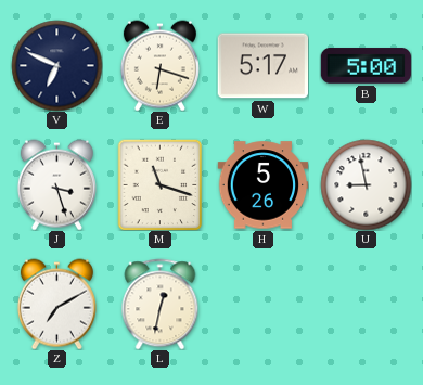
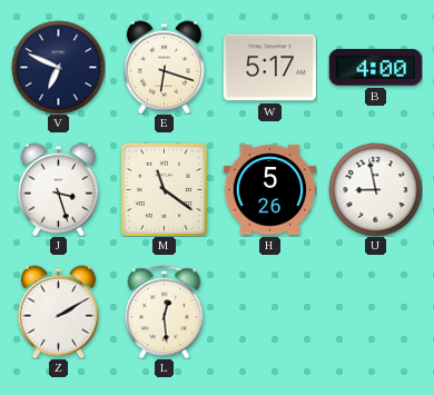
B: 5:00 -> 4:00 (375, 68)
M: 11:18 -> 11:21 (165, 189)
Z: 7:10 -> 2:10 (58, 312)
L: 12:32 -> 12:29 (165, 312)
